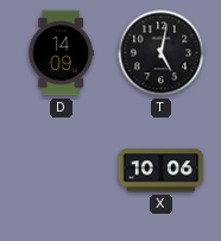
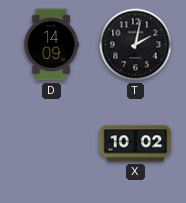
T: 5:02 -> 2:02 (136, 45)
X: 10:06 -> 10:02 (136, 144)
